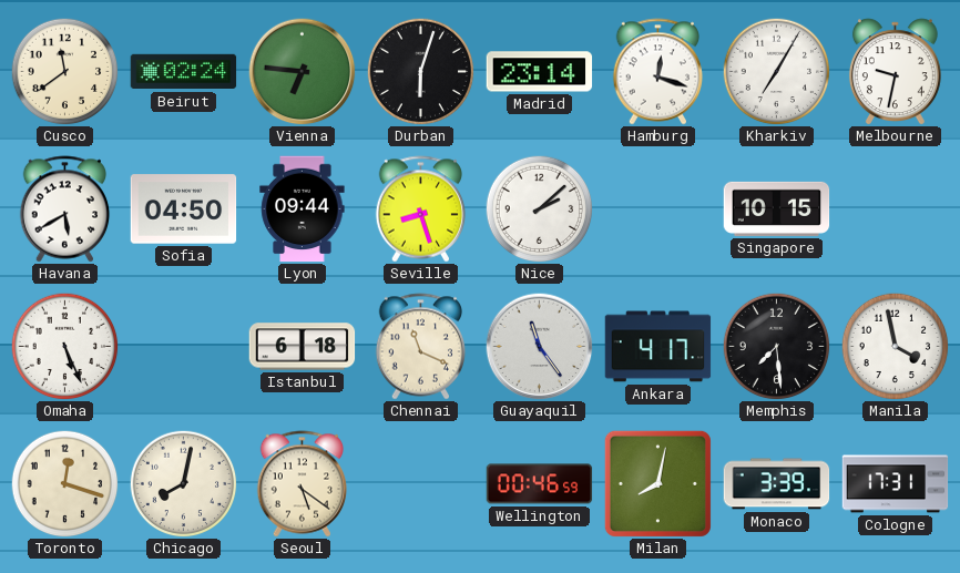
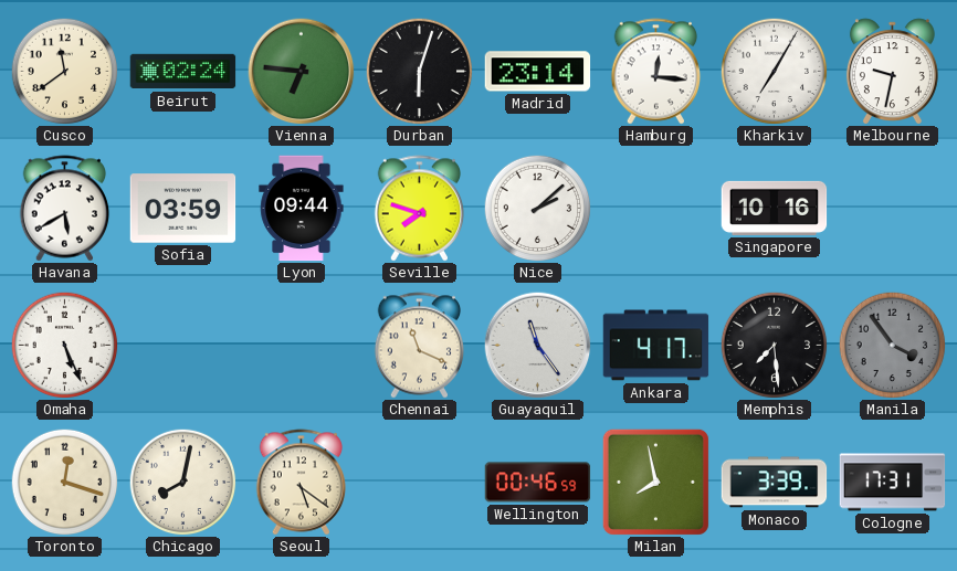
Hamburg: 12:18 -> 12:16 (656, 72)
Sofia: 04:50 -> 03:59 (183, 209)
Seville: 8:27 -> 7:48 (420, 209)
Singapore: 10:15 -> 10:16 (775, 208)
Istanbul: 6:18 -> none (303, 347)
Manila: 3:58 -> 3:54 (892, 345)
Manila dial: white -> grey (892, 345)
Milan: 8:02 -> 7:58 (655, 482)
